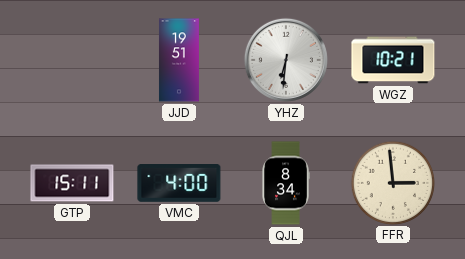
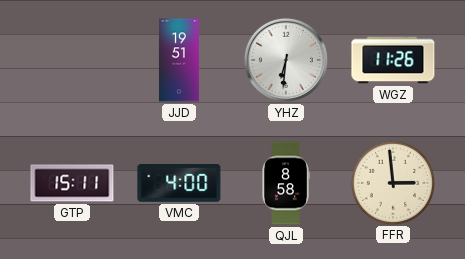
WGZ: 10:21 -> 11:26 (393, 60)
QJL: 8:34 -> 8:58 (286, 183)
